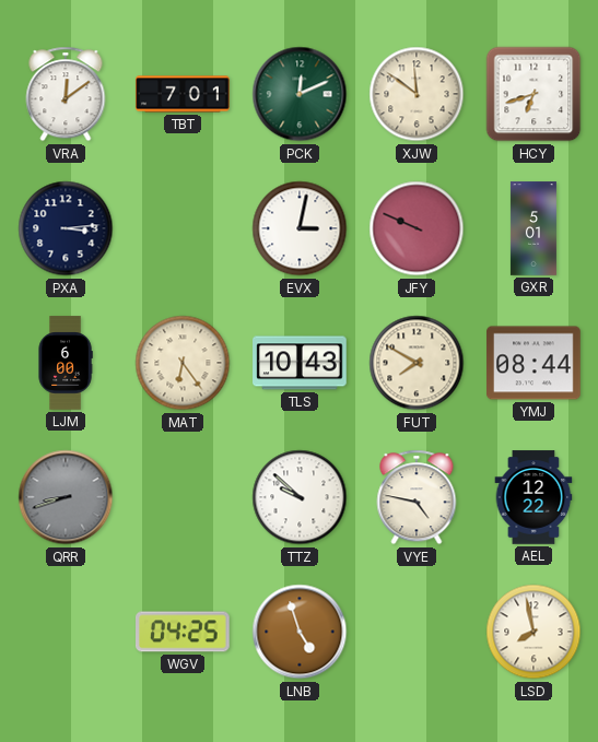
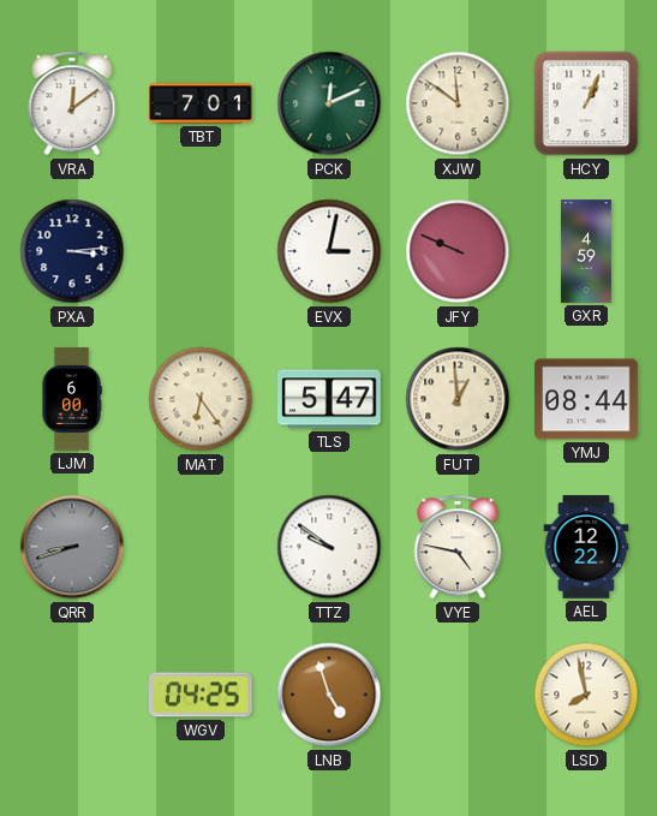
HCY: 6:42 -> 1:04 (586, 103)
GXR: 5:01 -> 4:59 (586, 251)
TLS: 10:43 -> 5:47 (329, 399)
FUT: 7:50 -> 12:59 (458, 399)
TTZ: 9:52 -> 9:51 (329, 547)
